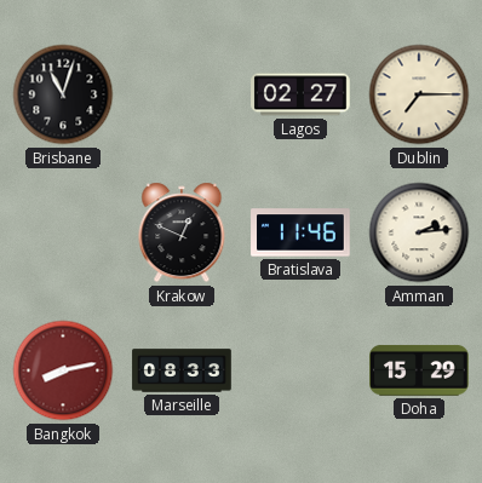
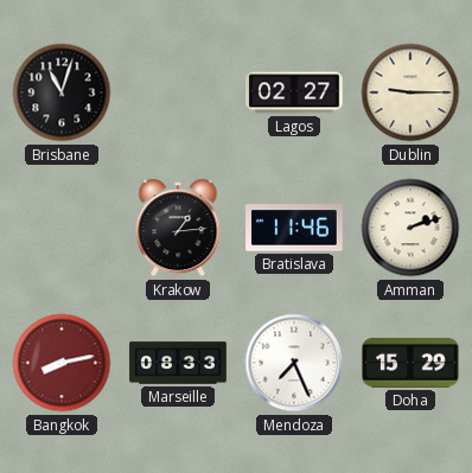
Dublin: 7:15 -> 9:15 (410, 92)
Krakow: 12:49 -> 1:14 (178, 228)
Amman: 2:14 -> 2:12 (410, 228)
Mendoza: none -> 7:26 (294, 363)
